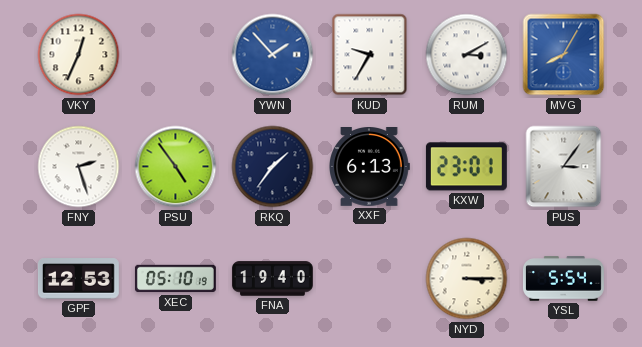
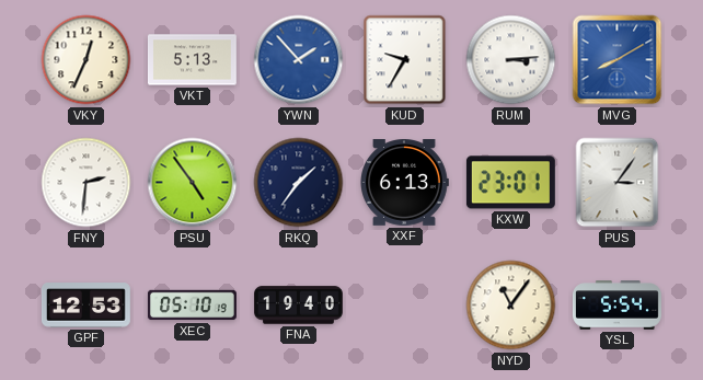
VKT: none -> 5:13 (192, 60)
RUM: 3:10 -> 3:14 (511, 60)
MVG: 8:05 -> 8:10 (618, 60)
FNY: 2:27 -> 2:31 (87, 183)
NYD: 3:15 -> 11:06 (511, 306)
